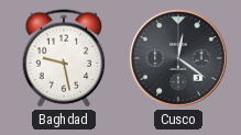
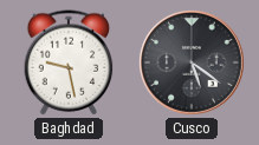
Cusco: 12:21 -> 5:21 (193, 64)
